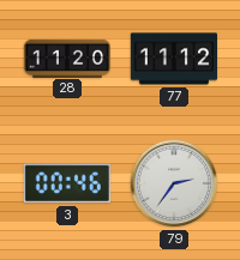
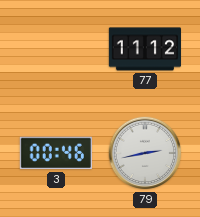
28: 11:20 -> none (67, 58)
79: 2:36 -> 2:43 (145, 153)
